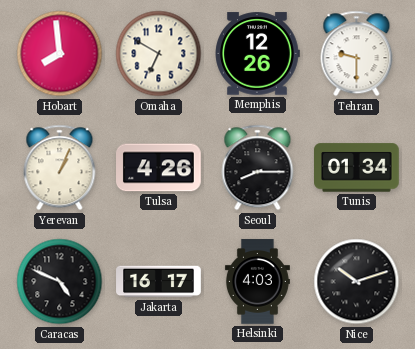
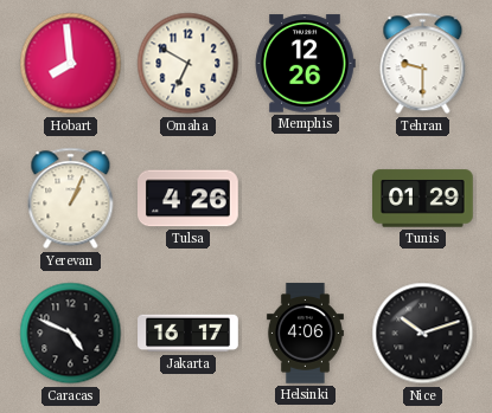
Seoul: 8:15 -> none (258, 168)
Tunis: 01:34 -> 01:29 (423, 199)
Helsinki: 4:03 -> 4:06 (305, 334)
